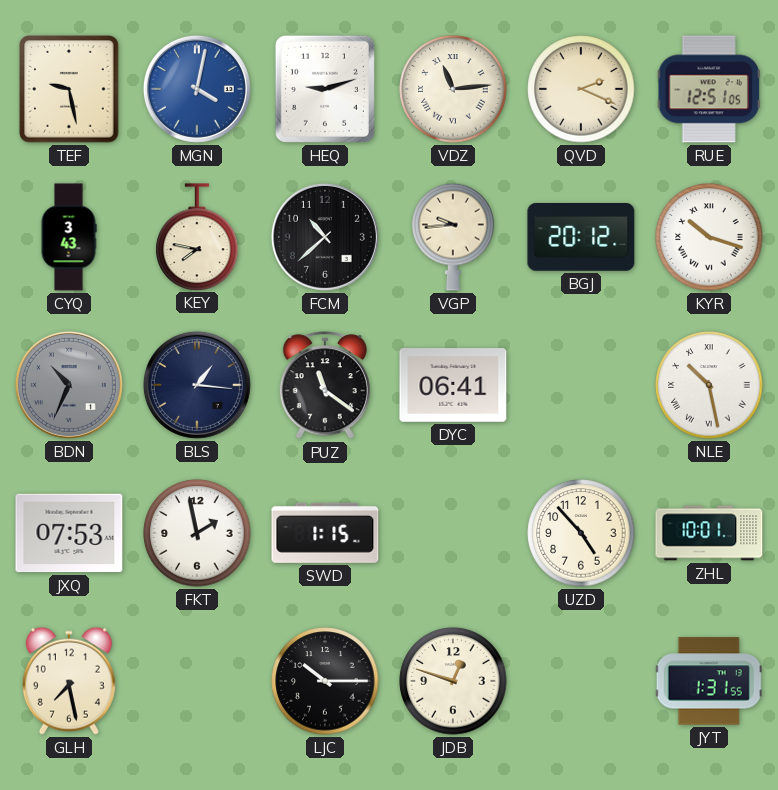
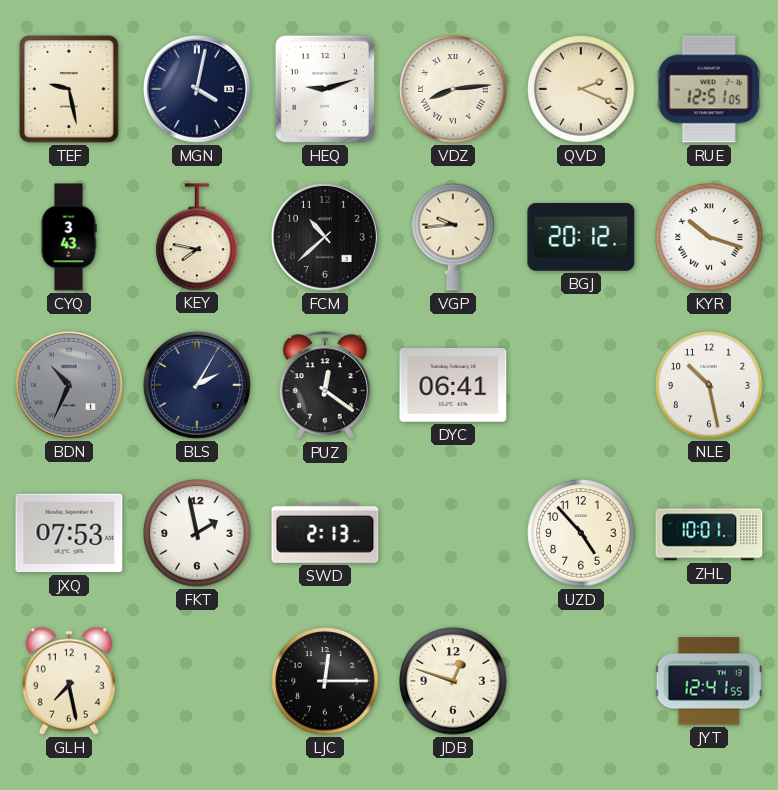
MGN dial: blue -> navy (197, 89)
VDZ: 11:14 -> 8:14 (453, 89)
BLS: 1:16 -> 2:05 (197, 385)
PUZ: 11:21 -> 12:21 (325, 386)
NLE numerals: Roman -> Arabic (709, 385)
SWD: 1:15 -> 2:13 (325, 533)
LJC: 10:15 -> 12:15 (325, 681)
JYT: 1:31 -> 12:41 (709, 681)
